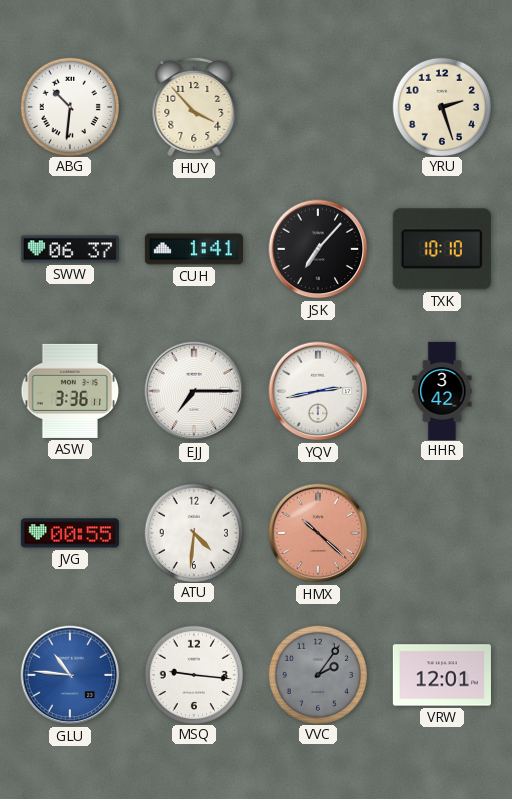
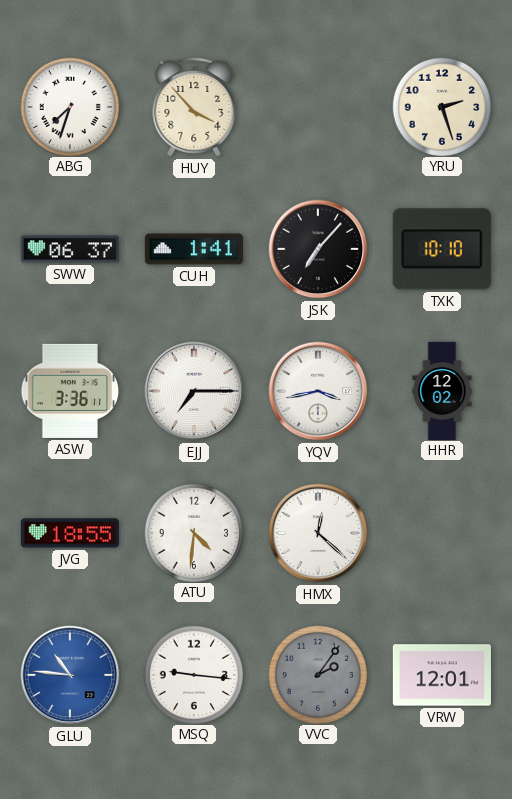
ABG: 10:31 -> 7:33 (69, 106)
YQV: 2:43 -> 3:43 (318, 391)
HHR: 3:42 -> 12:02 (442, 390)
JVG: 00:55 -> 18:55 (70, 533)
HMX: 10:22 -> 12:22 (318, 533)
HMX dial: salmon -> white (318, 533)
